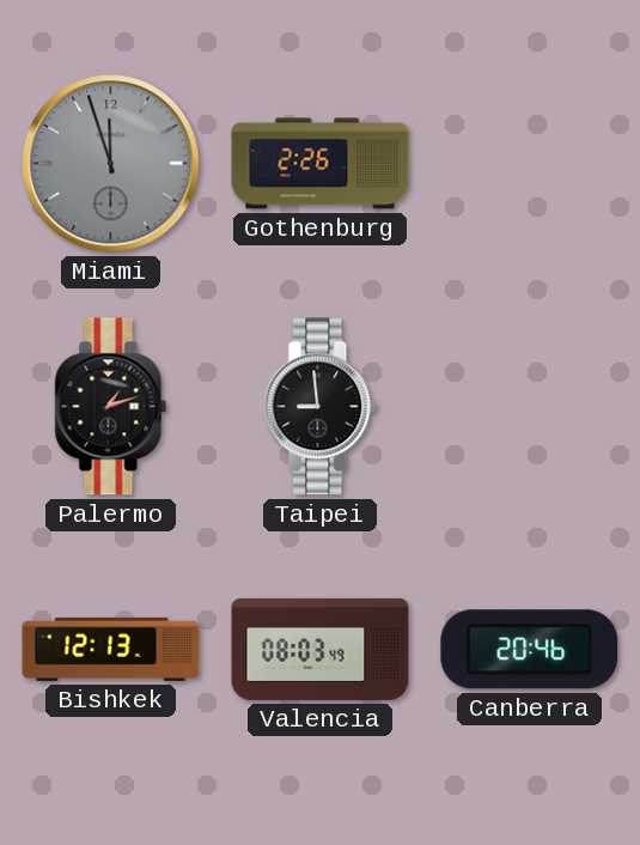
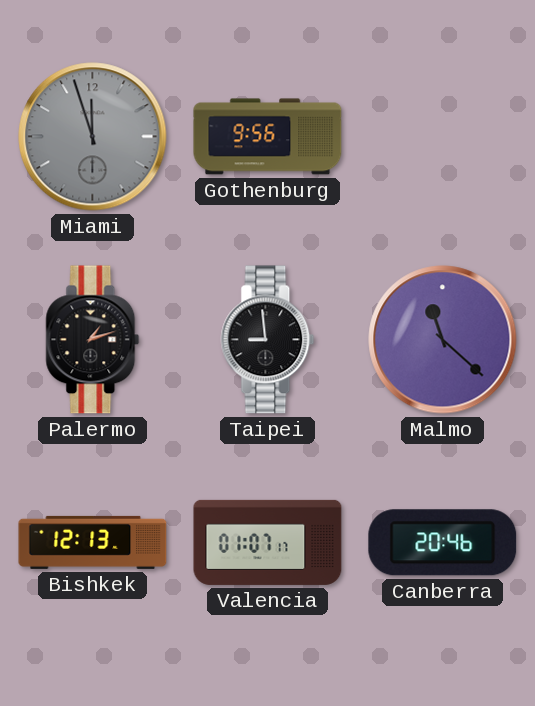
Gothenburg: 2:26 -> 9:56 (268, 137)
Malmo: none -> 11:22 (443, 340)
Valencia: 08:03 -> 01:07 (268, 542)
